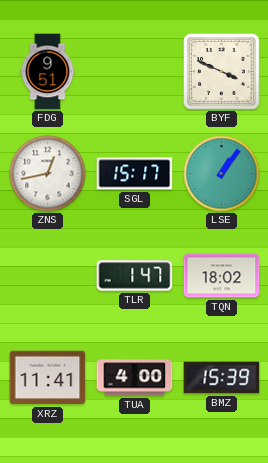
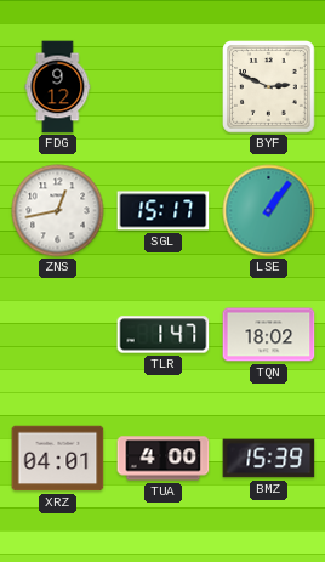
FDG: 9:51 -> 9:12 (58, 87)
BYF: 3:49 -> 2:49 (269, 87)
XRZ: 11:41 -> 04:01 (58, 459)
